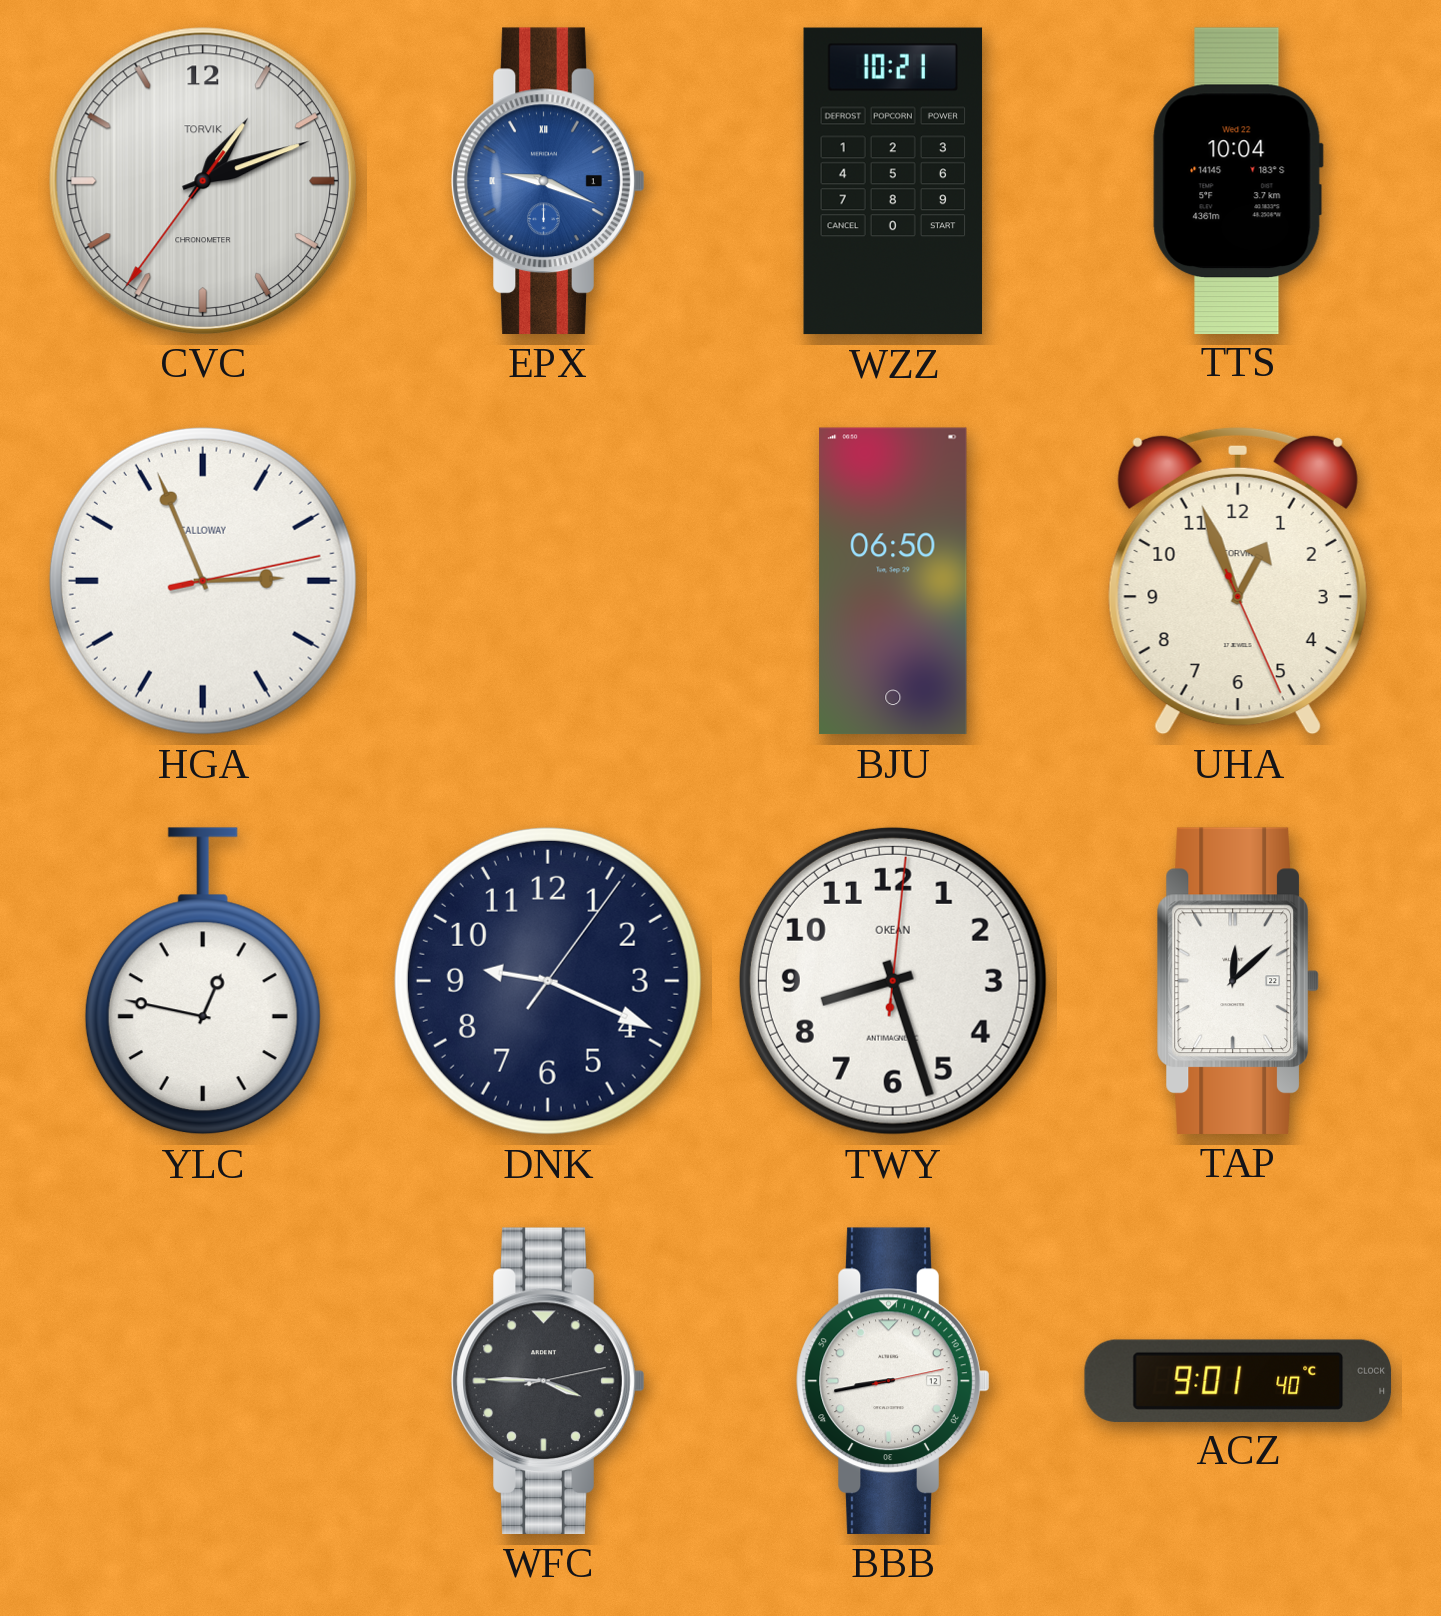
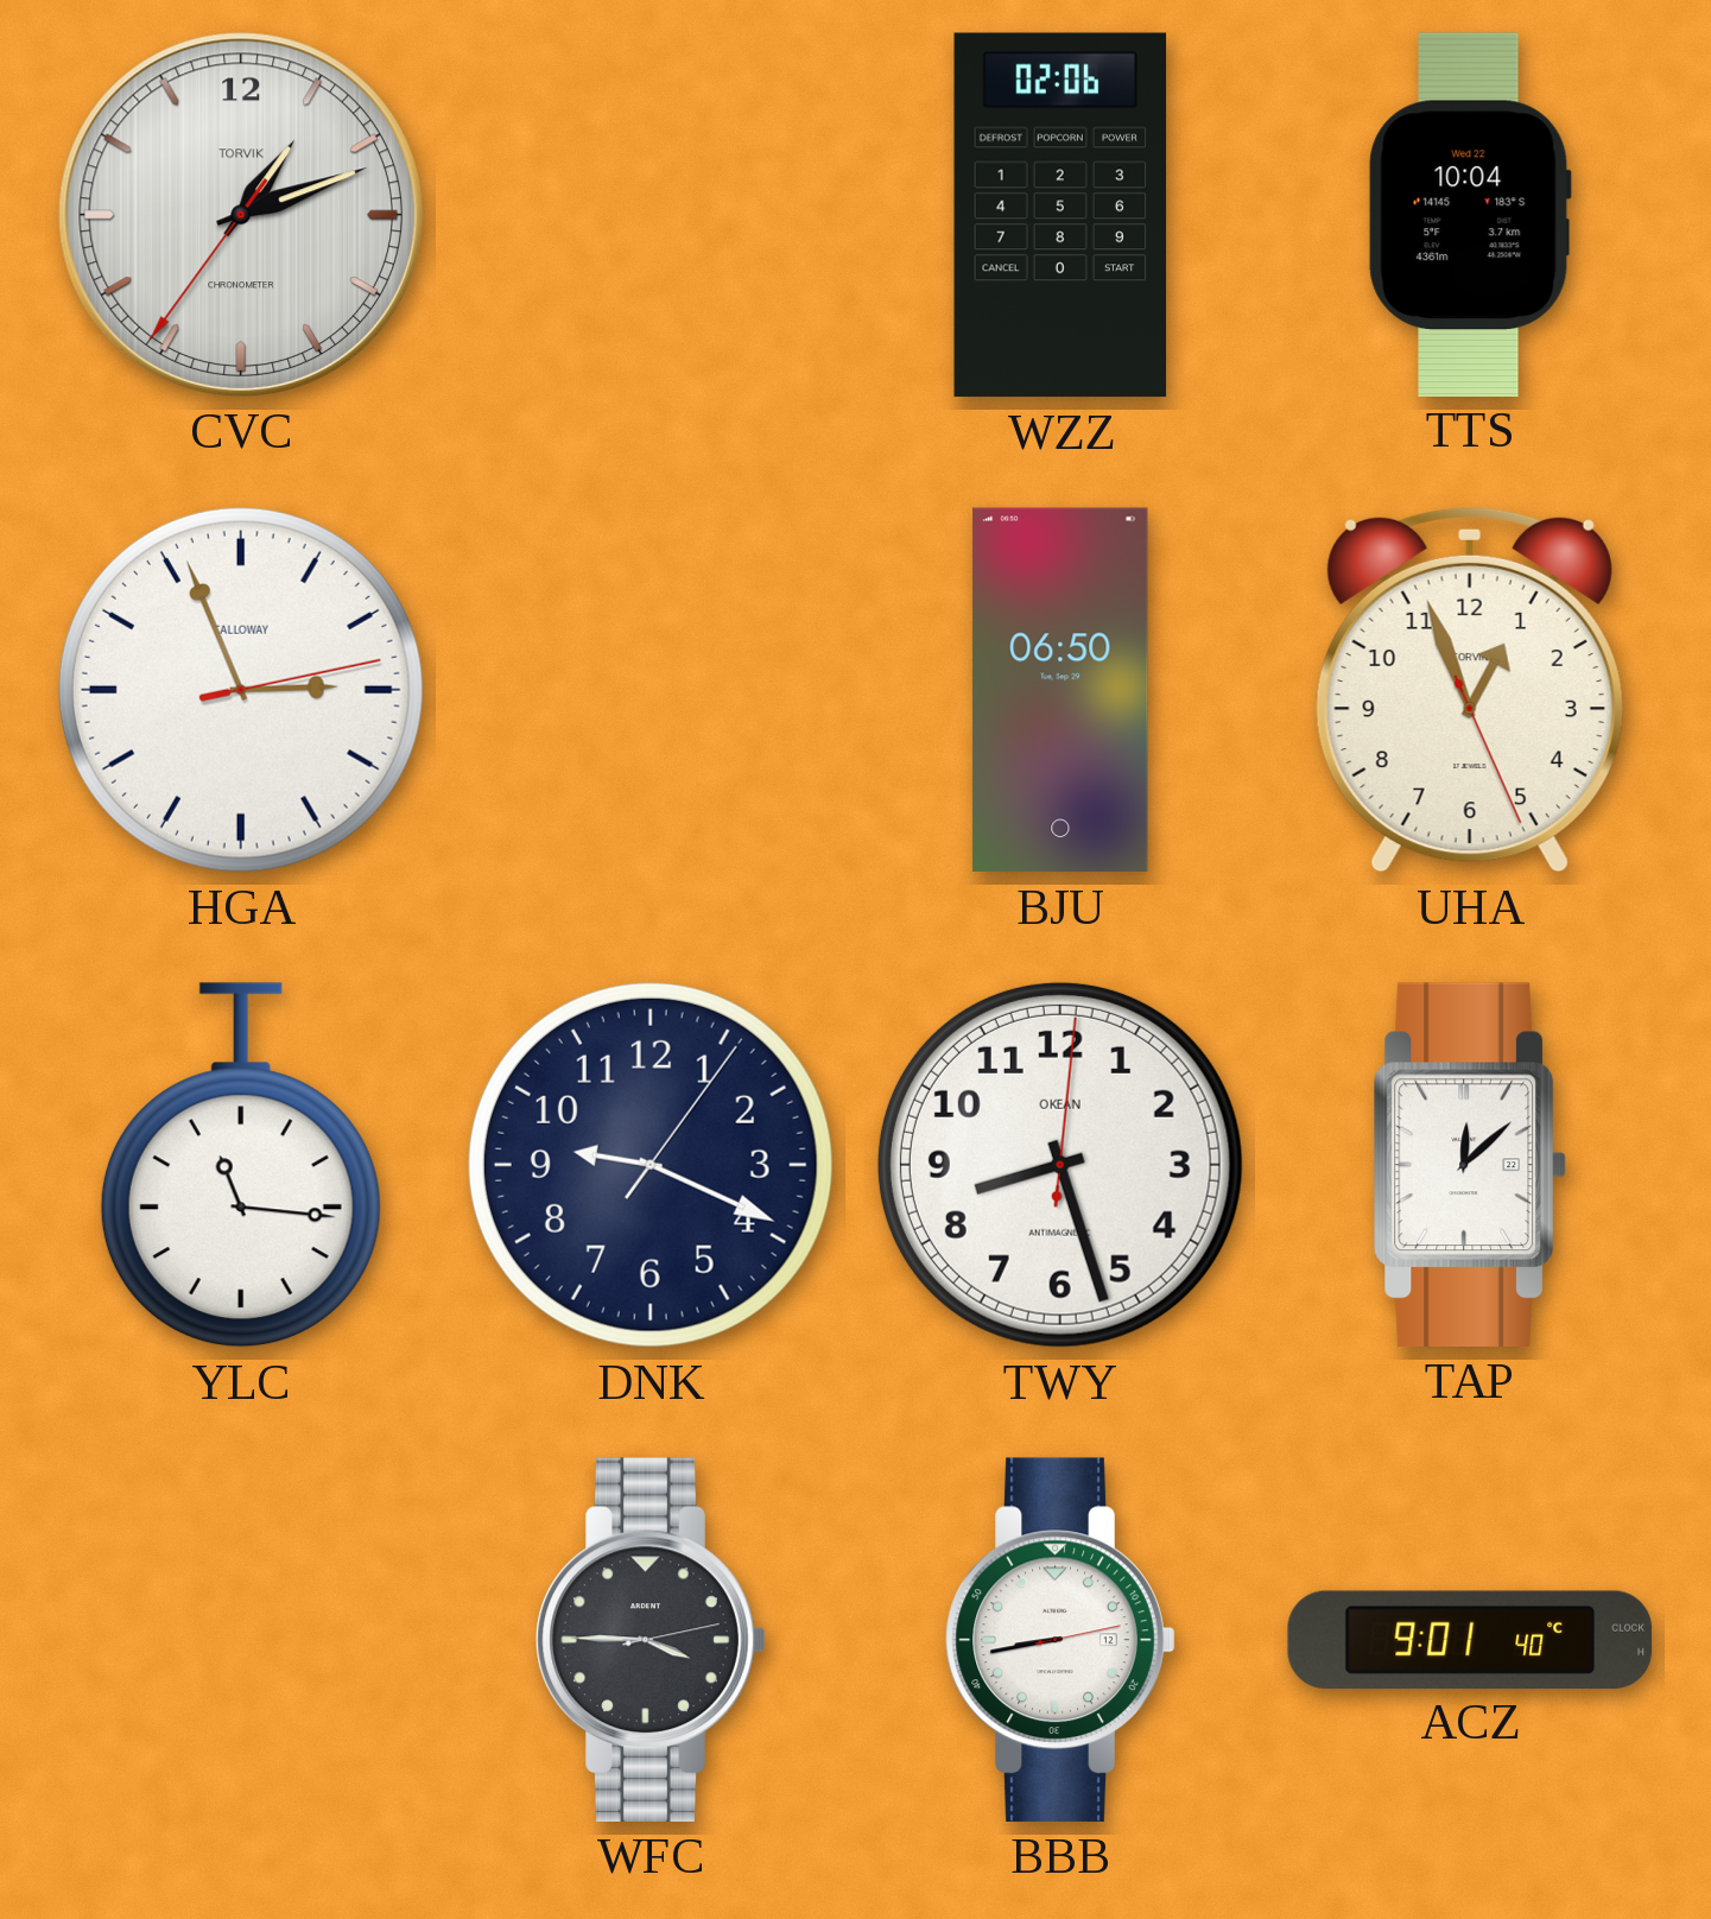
EPX: 9:19 -> none (548, 181)
WZZ: 10:21 -> 02:06 (1060, 215)
YLC: 12:47 -> 11:16 (241, 1165)
